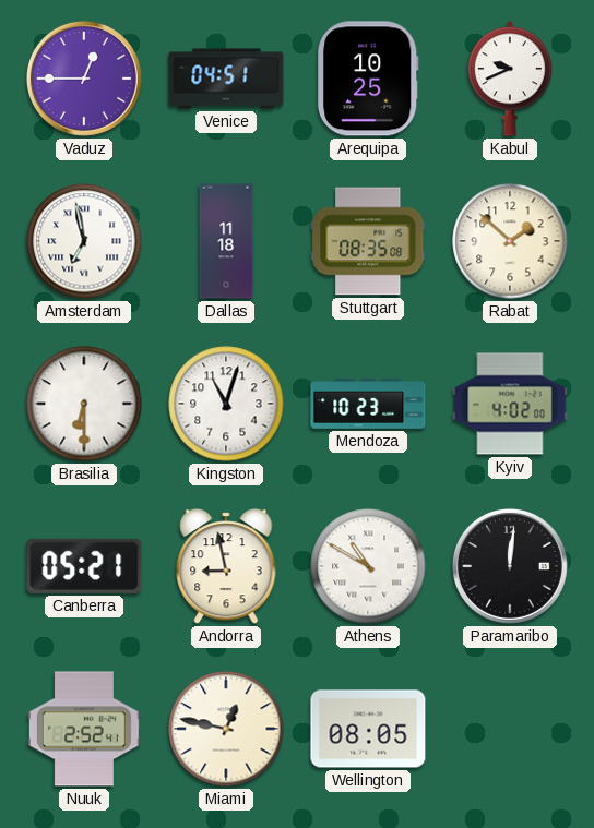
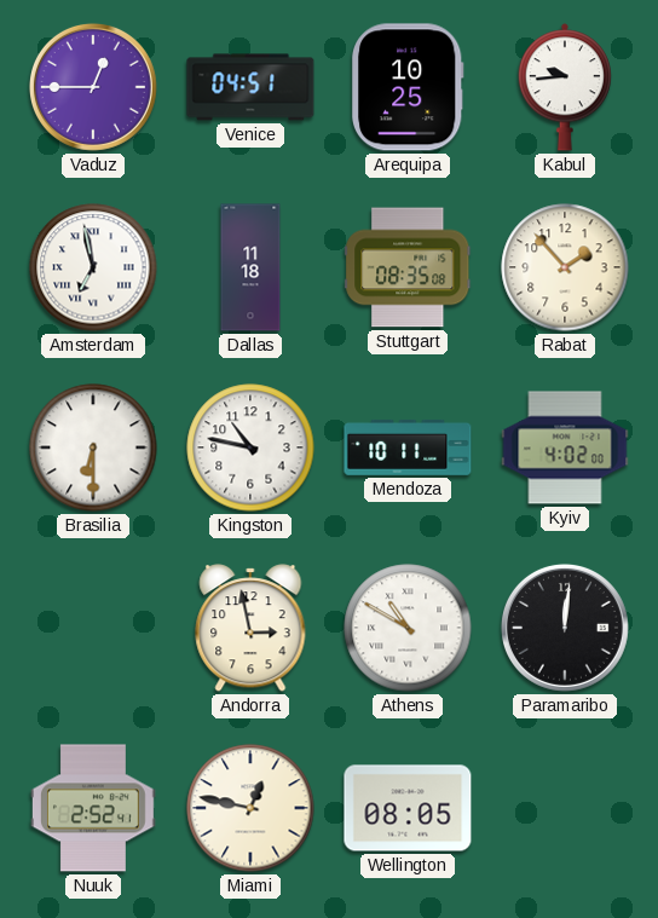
Kabul: 9:41 -> 9:44 (565, 87)
Rabat: 1:52 -> 1:53 (565, 267)
Kingston: 11:03 -> 10:47 (250, 448)
Mendoza: 10:23 -> 10:11 (408, 448)
Canberra: 05:21 -> none (84, 566)
Andorra: 8:58 -> 2:58 (250, 628)
